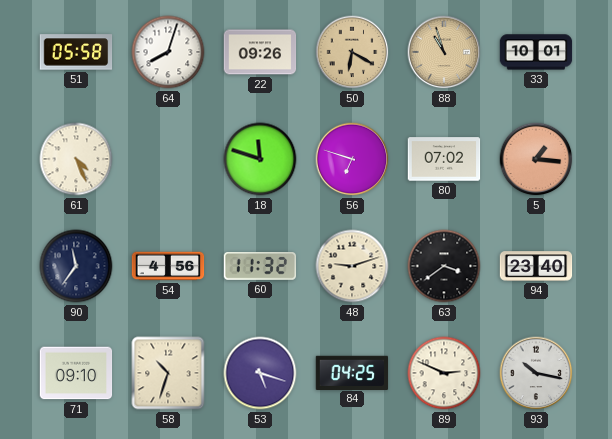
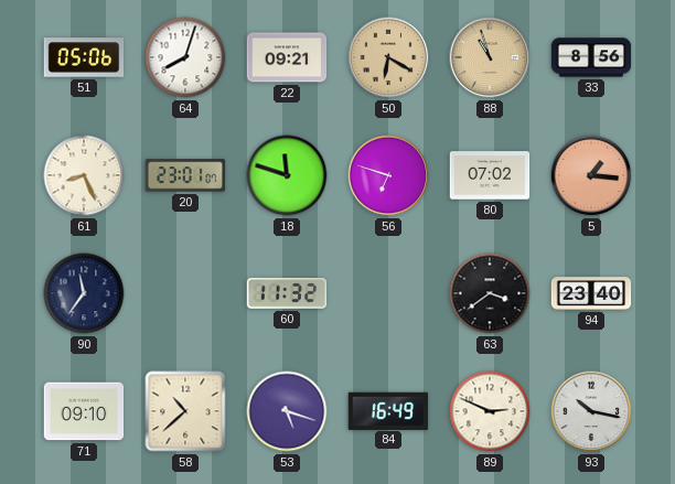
51: 05:58 -> 05:06 (84, 57)
22: 09:26 -> 09:21 (287, 57)
33: 10:01 -> 8:56 (591, 57)
61: 4:26 -> 8:26 (84, 175)
20: none -> 23:01 (185, 175)
54: 4:56 -> none (168, 266)
48: 9:12 -> none (352, 266)
58: 10:33 -> 10:38 (185, 411)
84: 04:25 -> 16:49 (388, 410)
